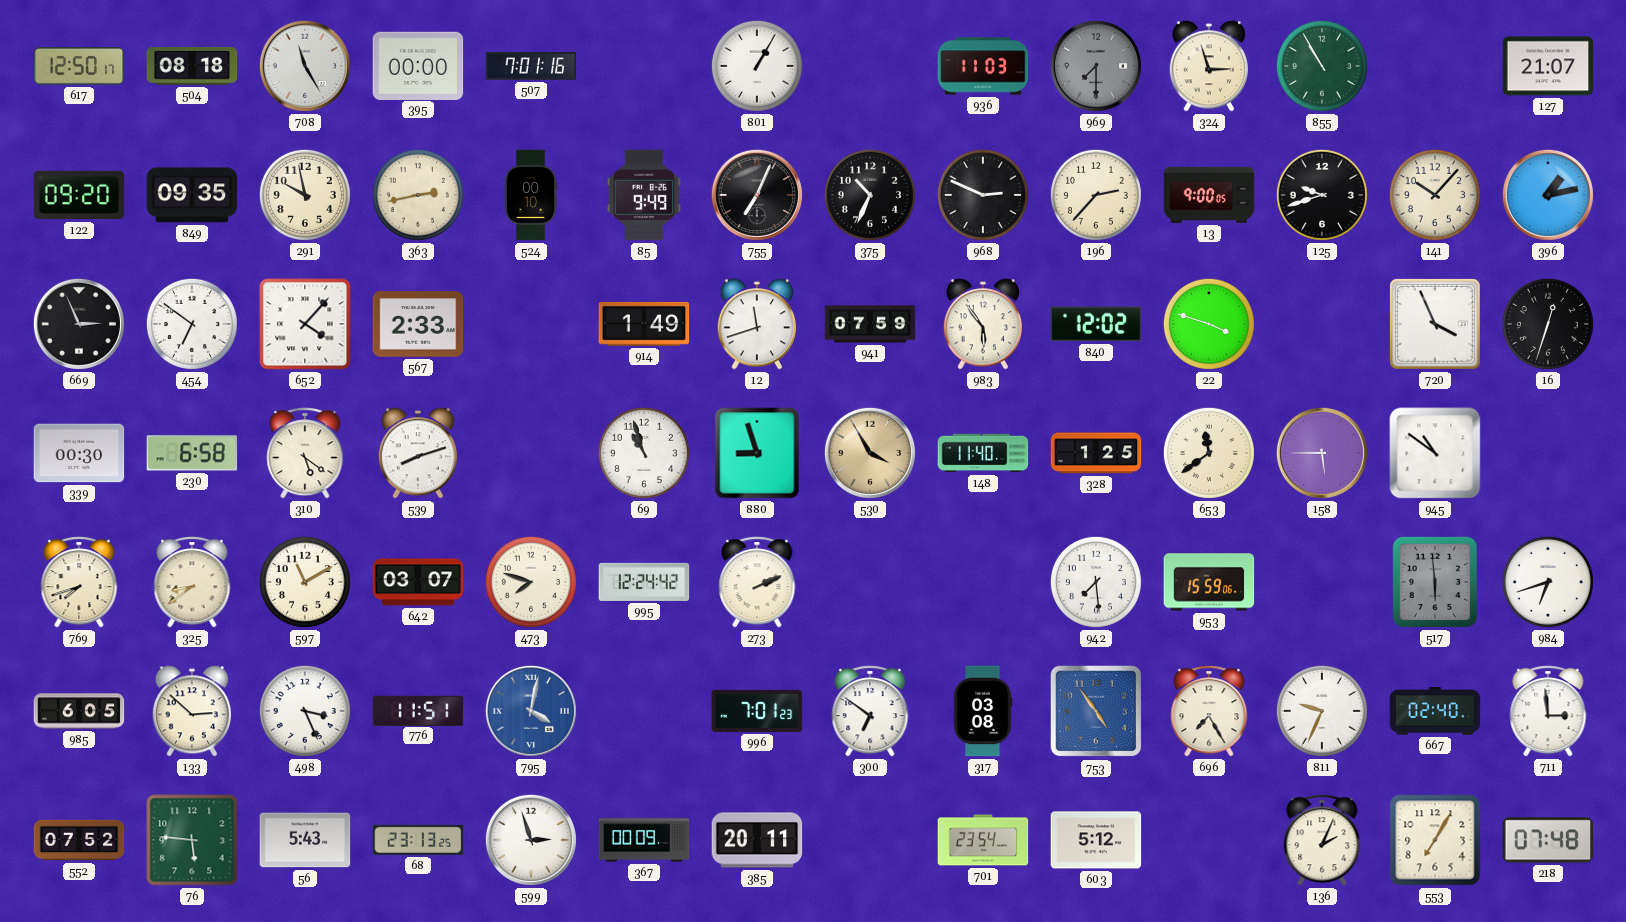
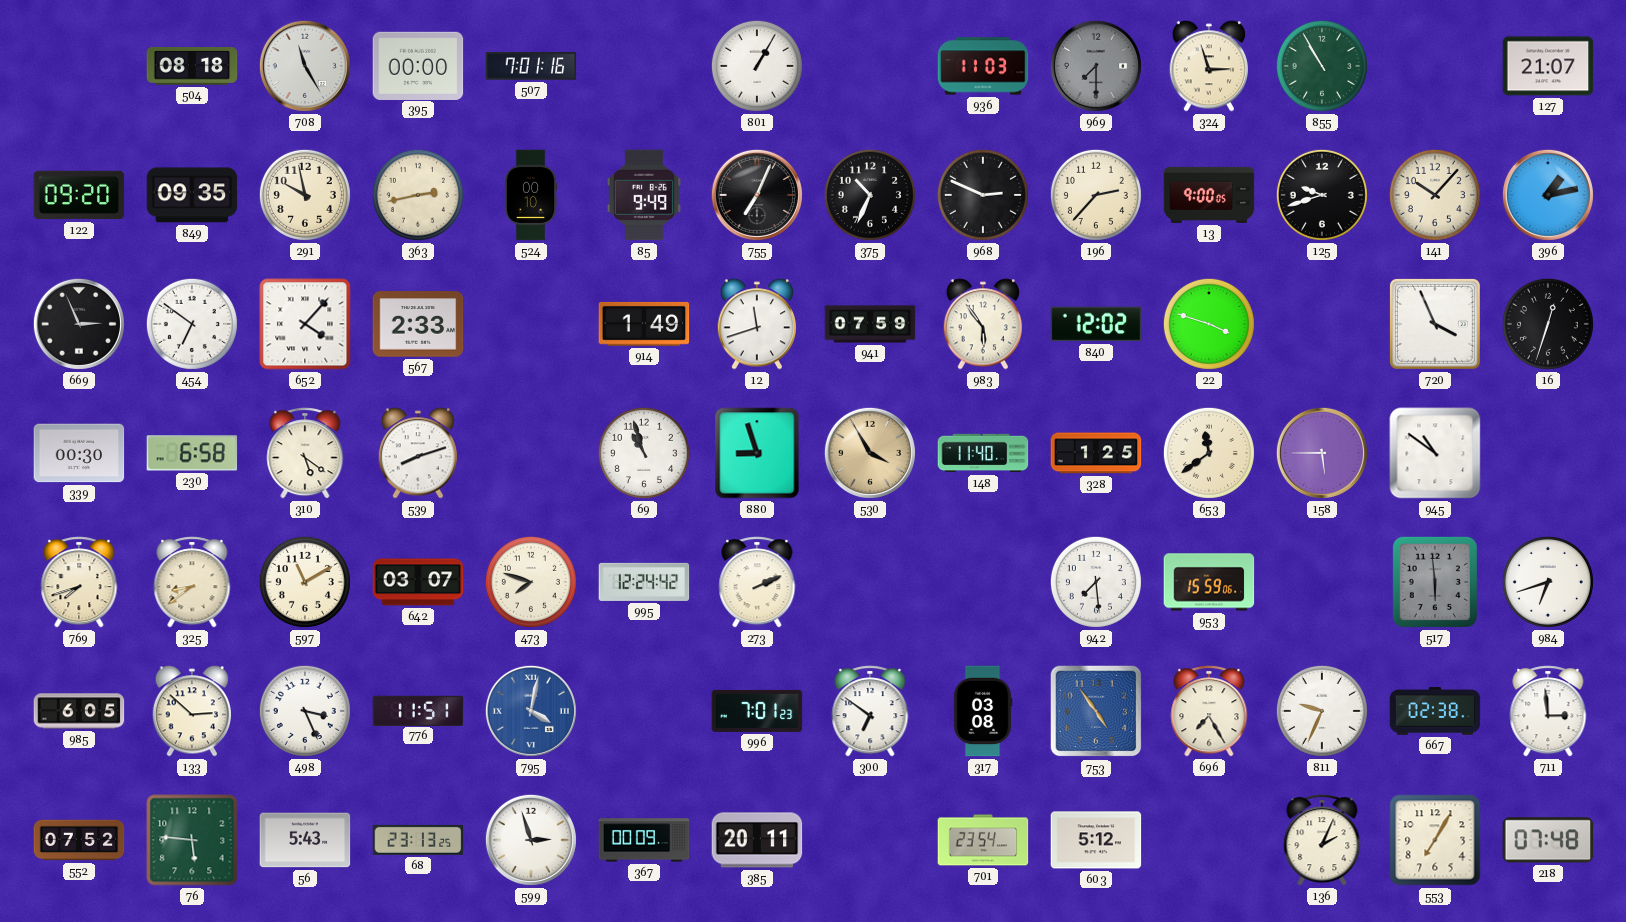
617: 12:50 -> none (79, 66)
667: 02:40 -> 02:38 (1435, 711)
